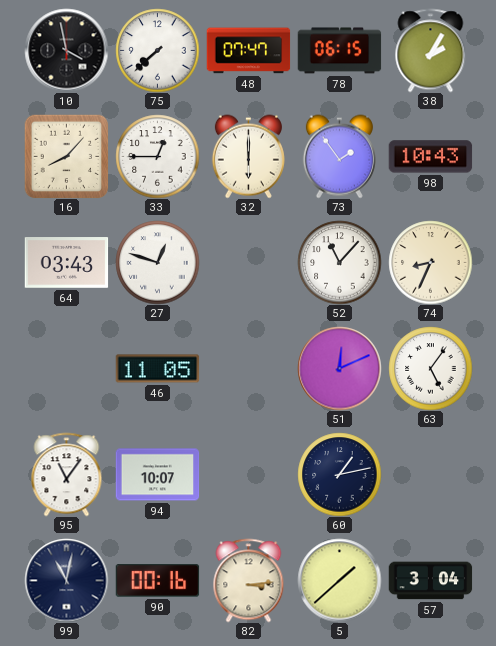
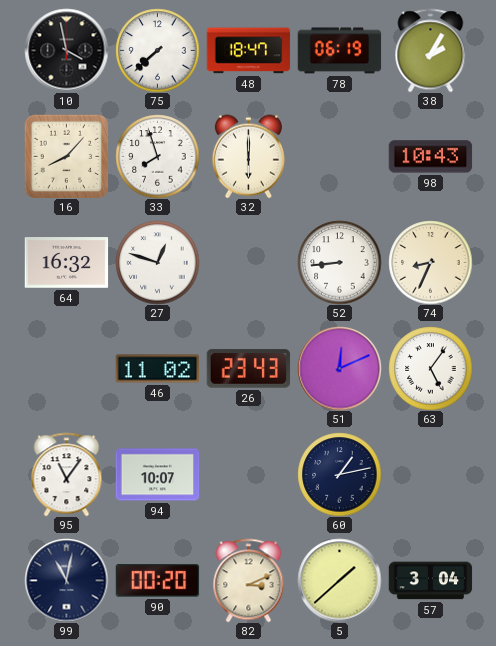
48: 07:47 -> 18:47 (248, 51)
78: 06:15 -> 06:19 (339, 51)
33: 12:45 -> 7:57 (157, 156)
73: 1:54 -> none (339, 156)
64: 03:43 -> 16:32 (66, 263)
52: 11:07 -> 8:44 (339, 262)
46: 11:05 -> 11:02 (157, 369)
26: none -> 23:43 (248, 369)
90: 00:16 -> 00:20 (157, 581)
82: 3:14 -> 3:11 (249, 580)
